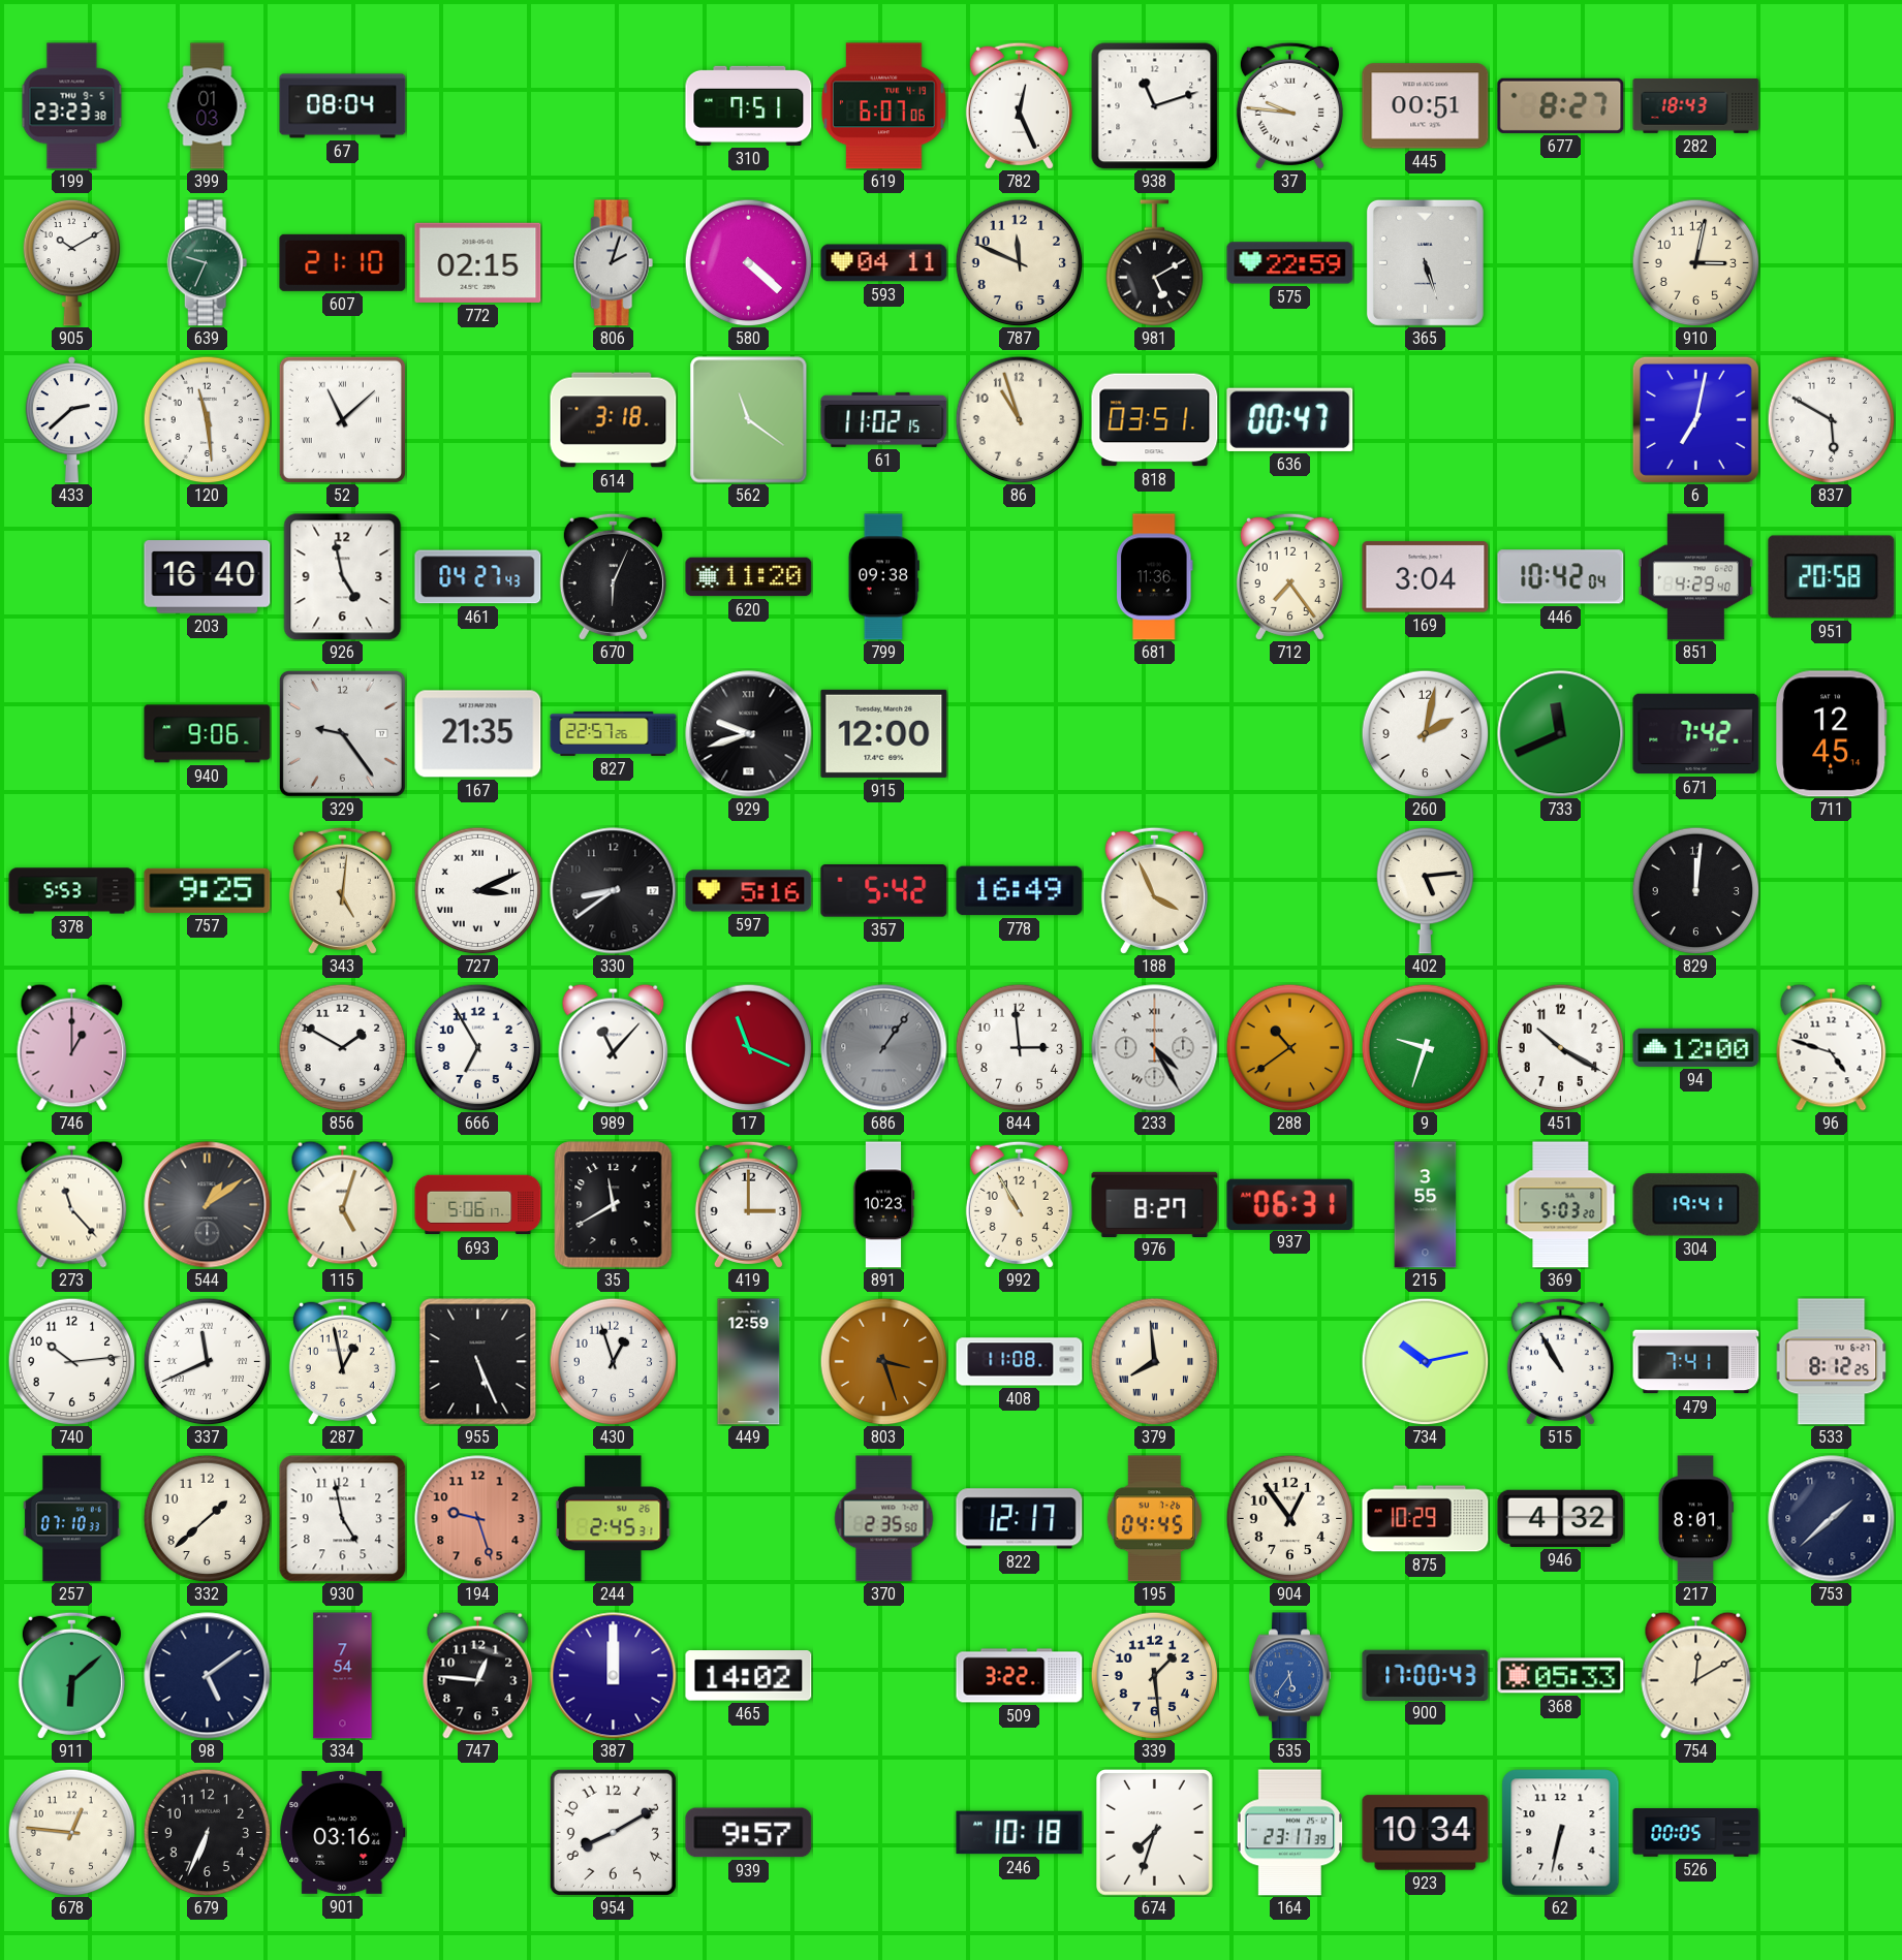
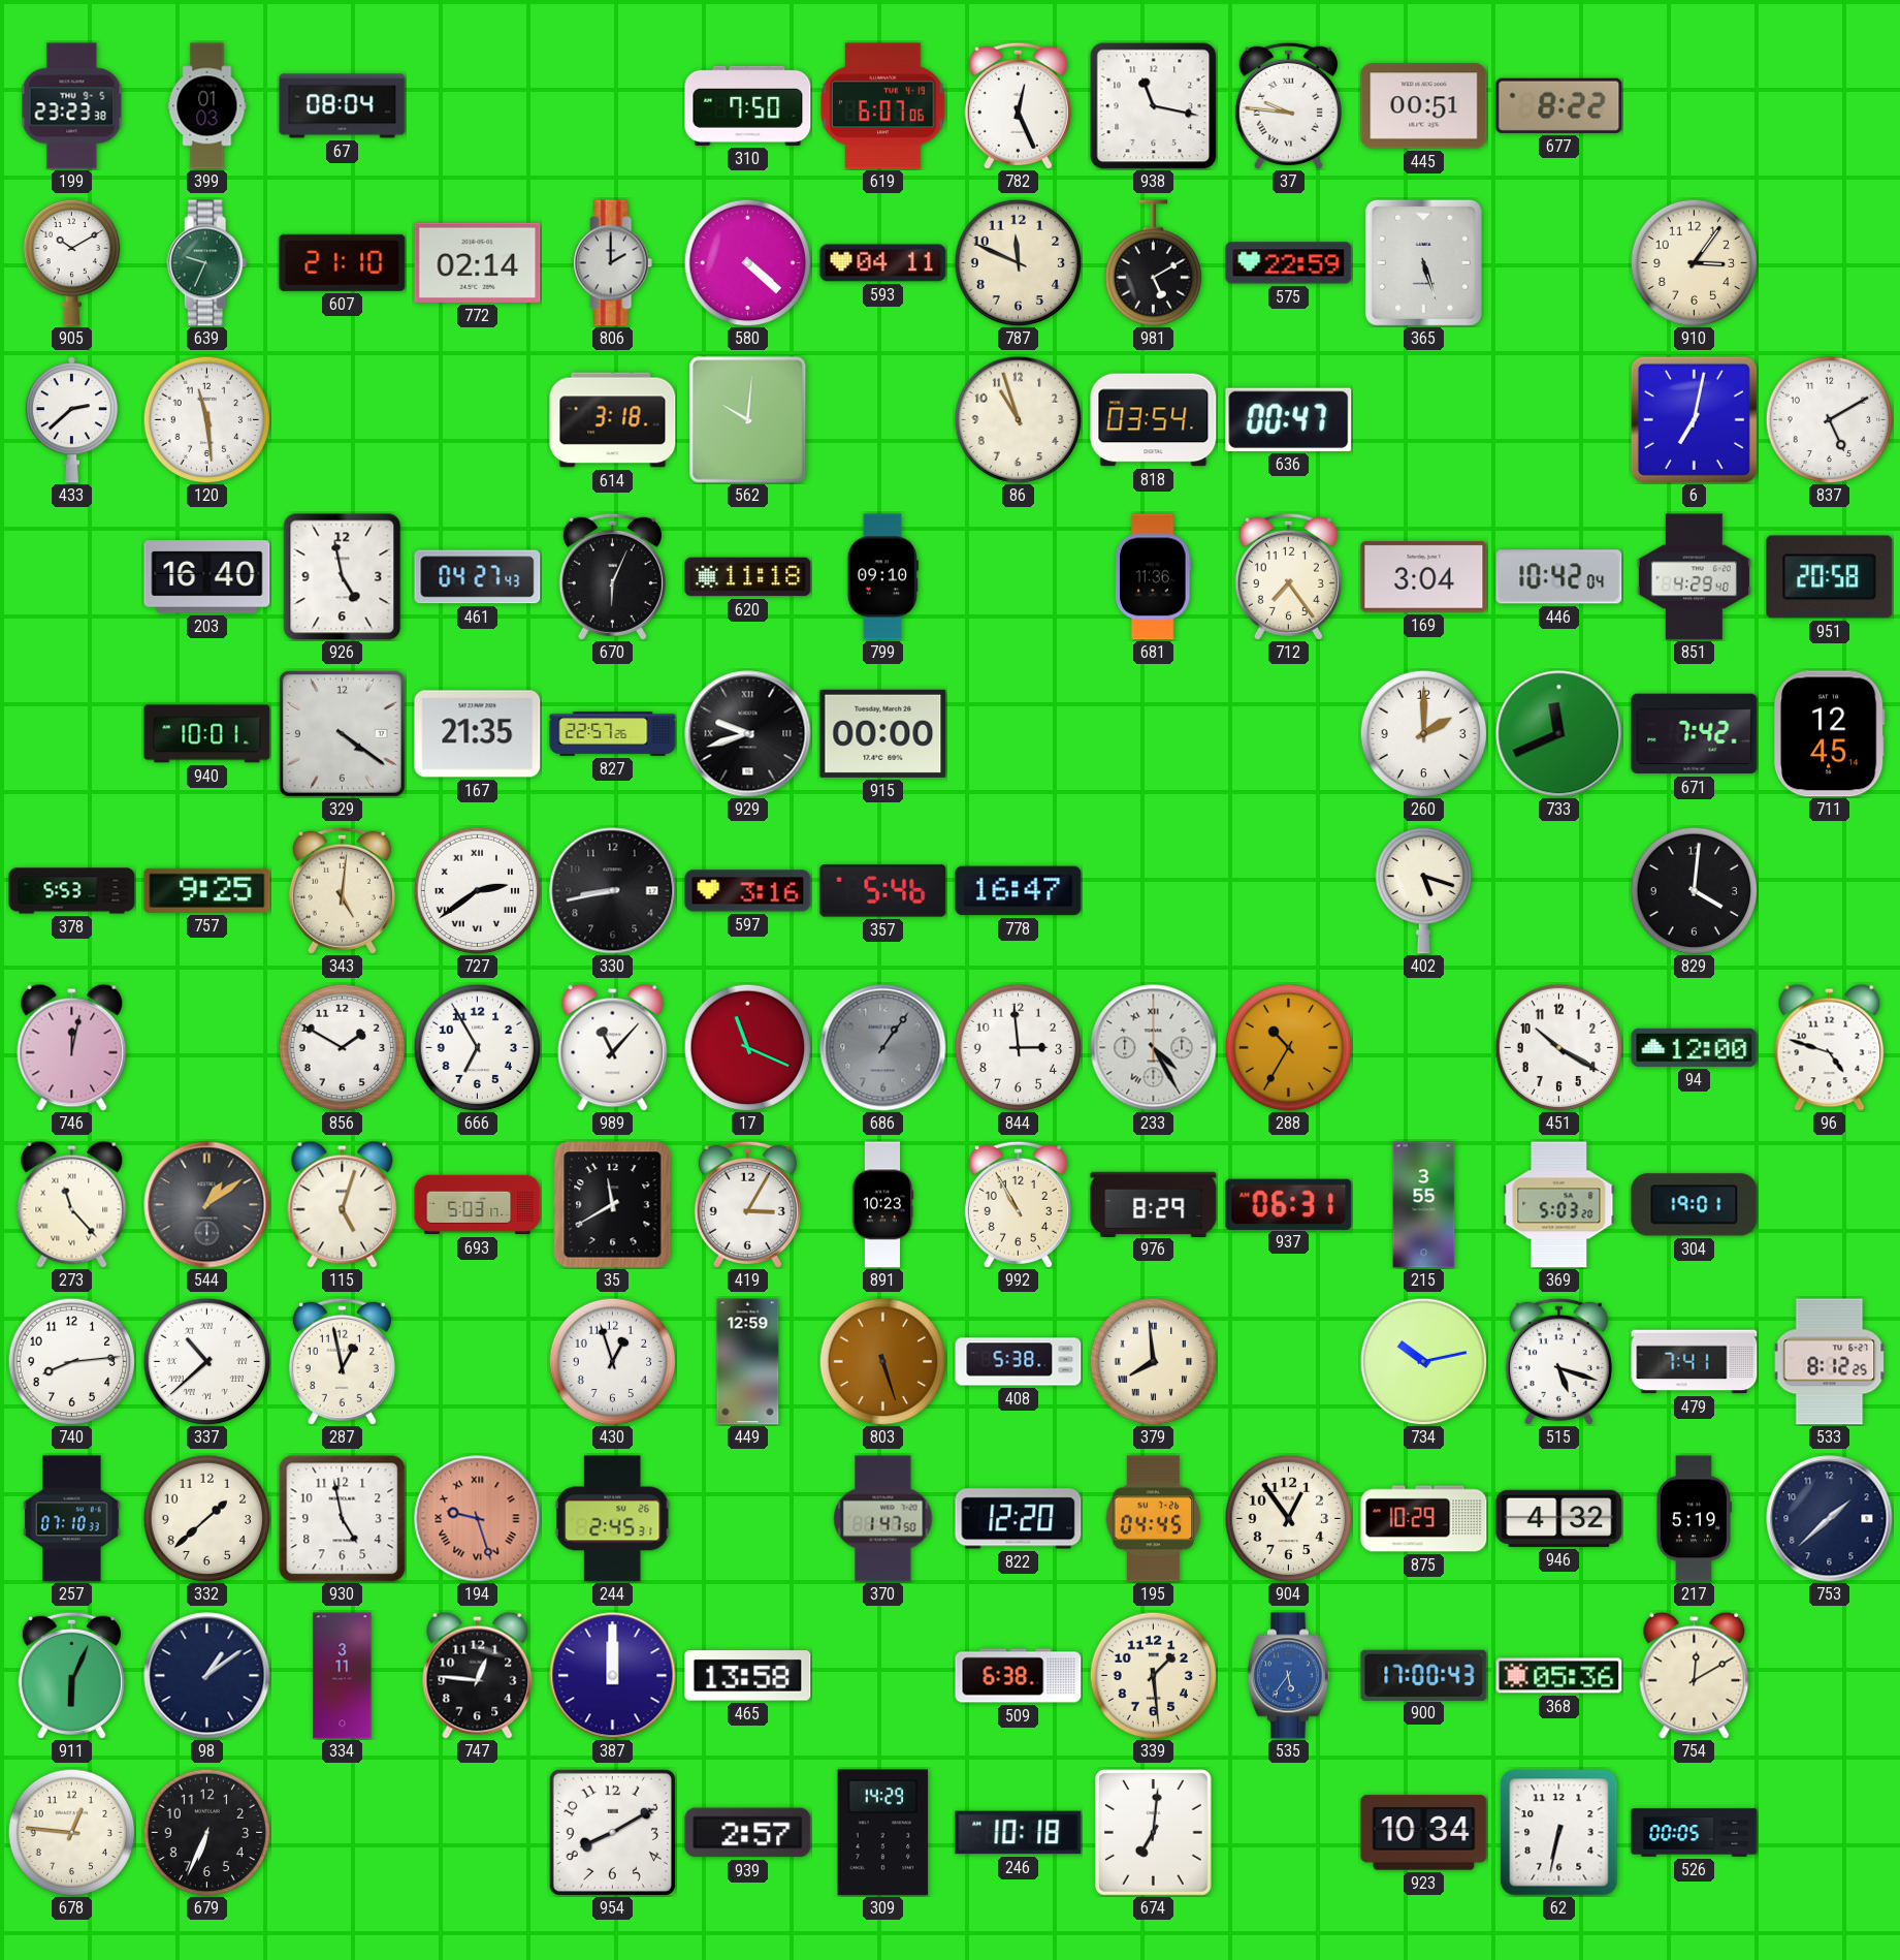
310: 7:51 -> 7:50 (748, 105)
938: 11:12 -> 11:17 (1153, 105)
677: 8:27 -> 8:22 (1559, 105)
282: 18:43 -> none (1696, 106)
772: 02:15 -> 02:14 (478, 262)
806: 2:03 -> 2:00 (613, 263)
910: 3:02 -> 3:06 (1694, 262)
52: 11:08 -> none (342, 419)
562: 11:21 -> 10:01 (748, 420)
61: 11:02 -> none (884, 419)
818: 03:51 -> 03:54 (1154, 420)
837: 5:50 -> 5:10 (1829, 419)
620: 11:20 -> 11:18 (748, 577)
799: 09:38 -> 09:10 (882, 577)
940: 9:06 -> 10:01 (207, 734)
329: 9:24 -> 4:21 (342, 733)
915: 12:00 -> 00:00 (883, 733)
260: 2:02 -> 2:00 (1423, 733)
727: 3:11 -> 2:39 (477, 890)
330: 8:39 -> 8:43 (613, 891)
597: 5:16 -> 3:16 (748, 891)
357: 5:42 -> 5:46 (883, 891)
778: 16:49 -> 16:47 (1019, 891)
188: 3:56 -> none (1154, 890)
402: 5:14 -> 5:18 (1424, 890)
829: 12:01 -> 4:01 (1694, 890)
746: 1:00 -> 12:02 (72, 1047)
288: 10:39 -> 10:35 (1288, 1047)
9: 9:33 -> none (1425, 1047)
693: 5:06 -> 5:03 (478, 1205)
419: 3:00 -> 3:05 (747, 1204)
976: 8:27 -> 8:29 (1154, 1204)
304: 19:41 -> 19:01 (1695, 1205)
740: 10:14 -> 8:14 (71, 1361)
337: 11:41 -> 10:38 (206, 1361)
955: 5:26 -> none (478, 1362)
803: 3:27 -> 5:27 (882, 1361)
408: 11:08 -> 5:38 (1019, 1362)
515: 10:55 -> 5:18 (1558, 1361)
194 numerals: Arabic -> Roman (478, 1519)
370: 2:35 -> 1:47 (883, 1519)
822: 12:17 -> 12:20 (1019, 1519)
217: 8:01 -> 5:19 (1694, 1519)
911: 6:08 -> 6:04 (71, 1675)
98: 5:09 -> 1:09 (207, 1676)
334: 7:54 -> 3:11 (343, 1676)
465: 14:02 -> 13:58 (748, 1676)
509: 3:22 -> 6:38 (1019, 1676)
368: 05:33 -> 05:36 (1559, 1676)
901: 03:16 -> none (343, 1832)
939: 9:57 -> 2:57 (748, 1833)
309: none -> 14:29 (883, 1833)
674: 7:33 -> 7:01 (1154, 1833)
164: 23:17 -> none (1289, 1833)
